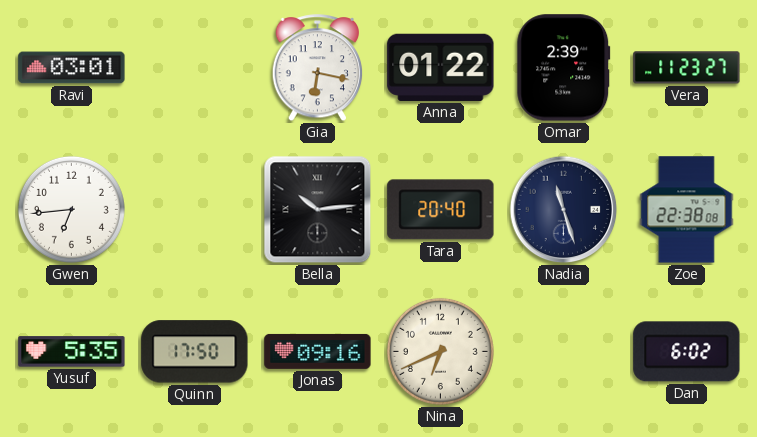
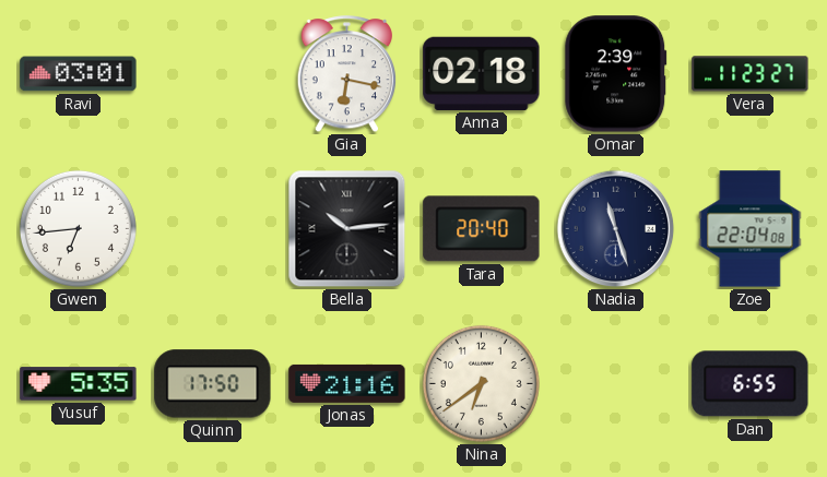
Anna: 01:22 -> 02:18 (482, 73)
Zoe: 22:38 -> 22:04 (751, 229)
Jonas: 09:16 -> 21:16 (347, 383)
Nina: 6:41 -> 6:39 (481, 383)
Dan: 6:02 -> 6:55 (751, 384)
